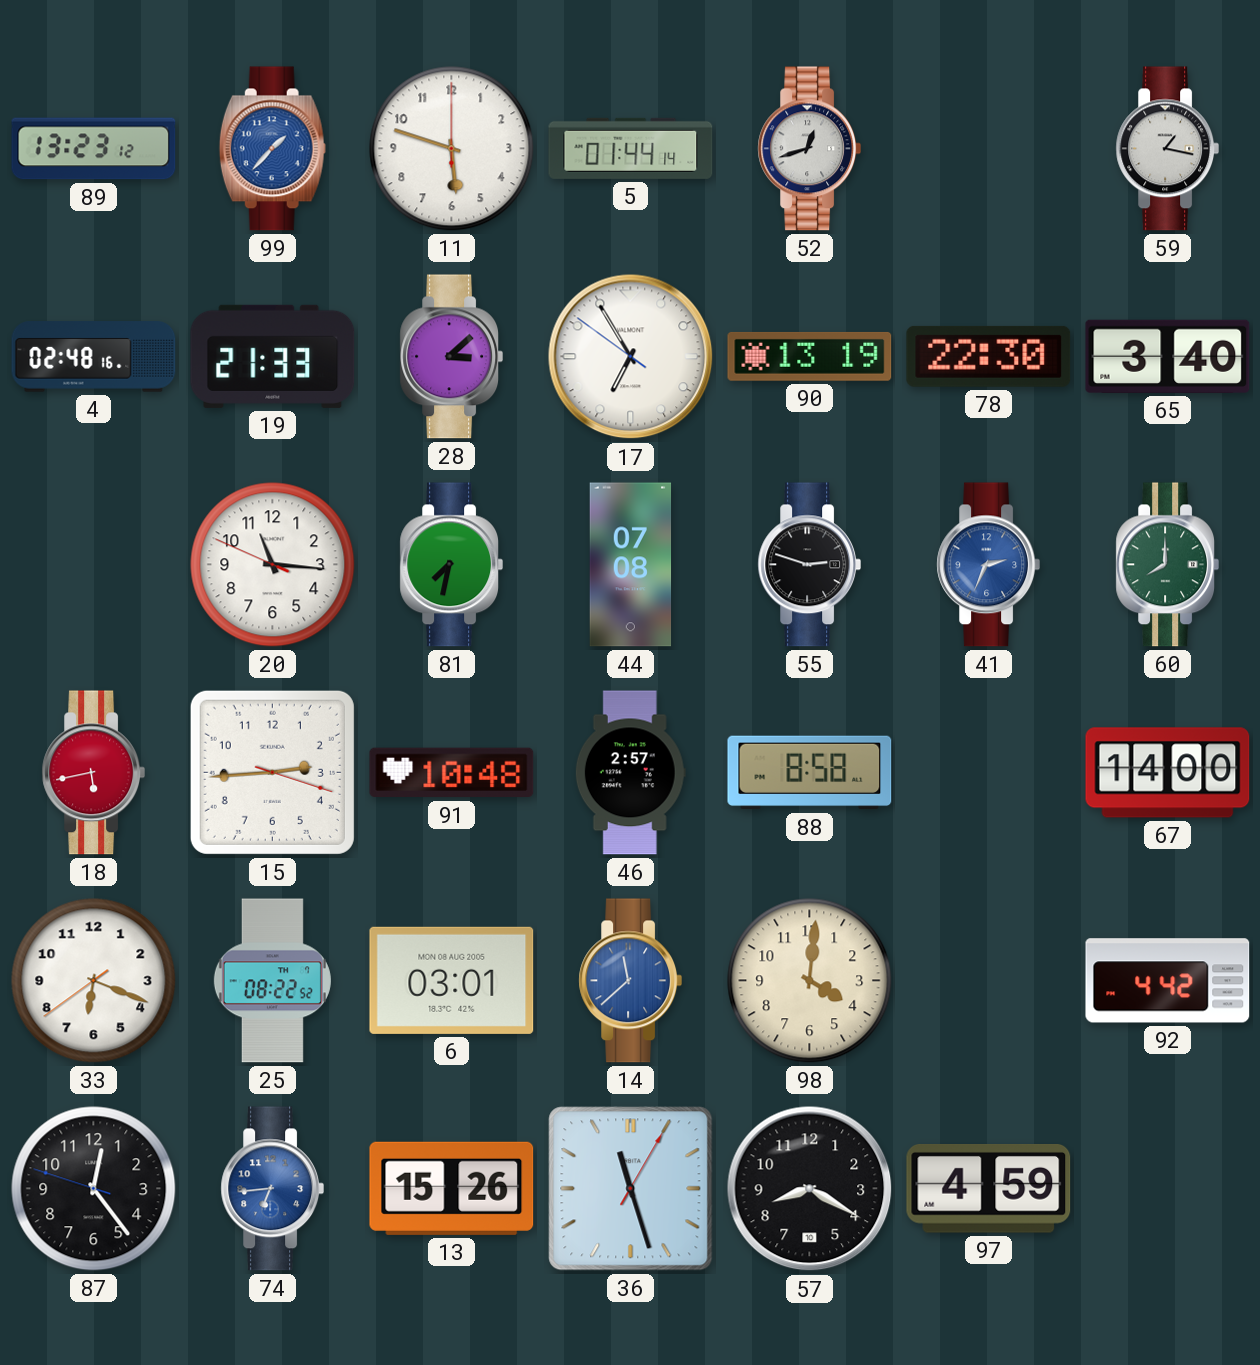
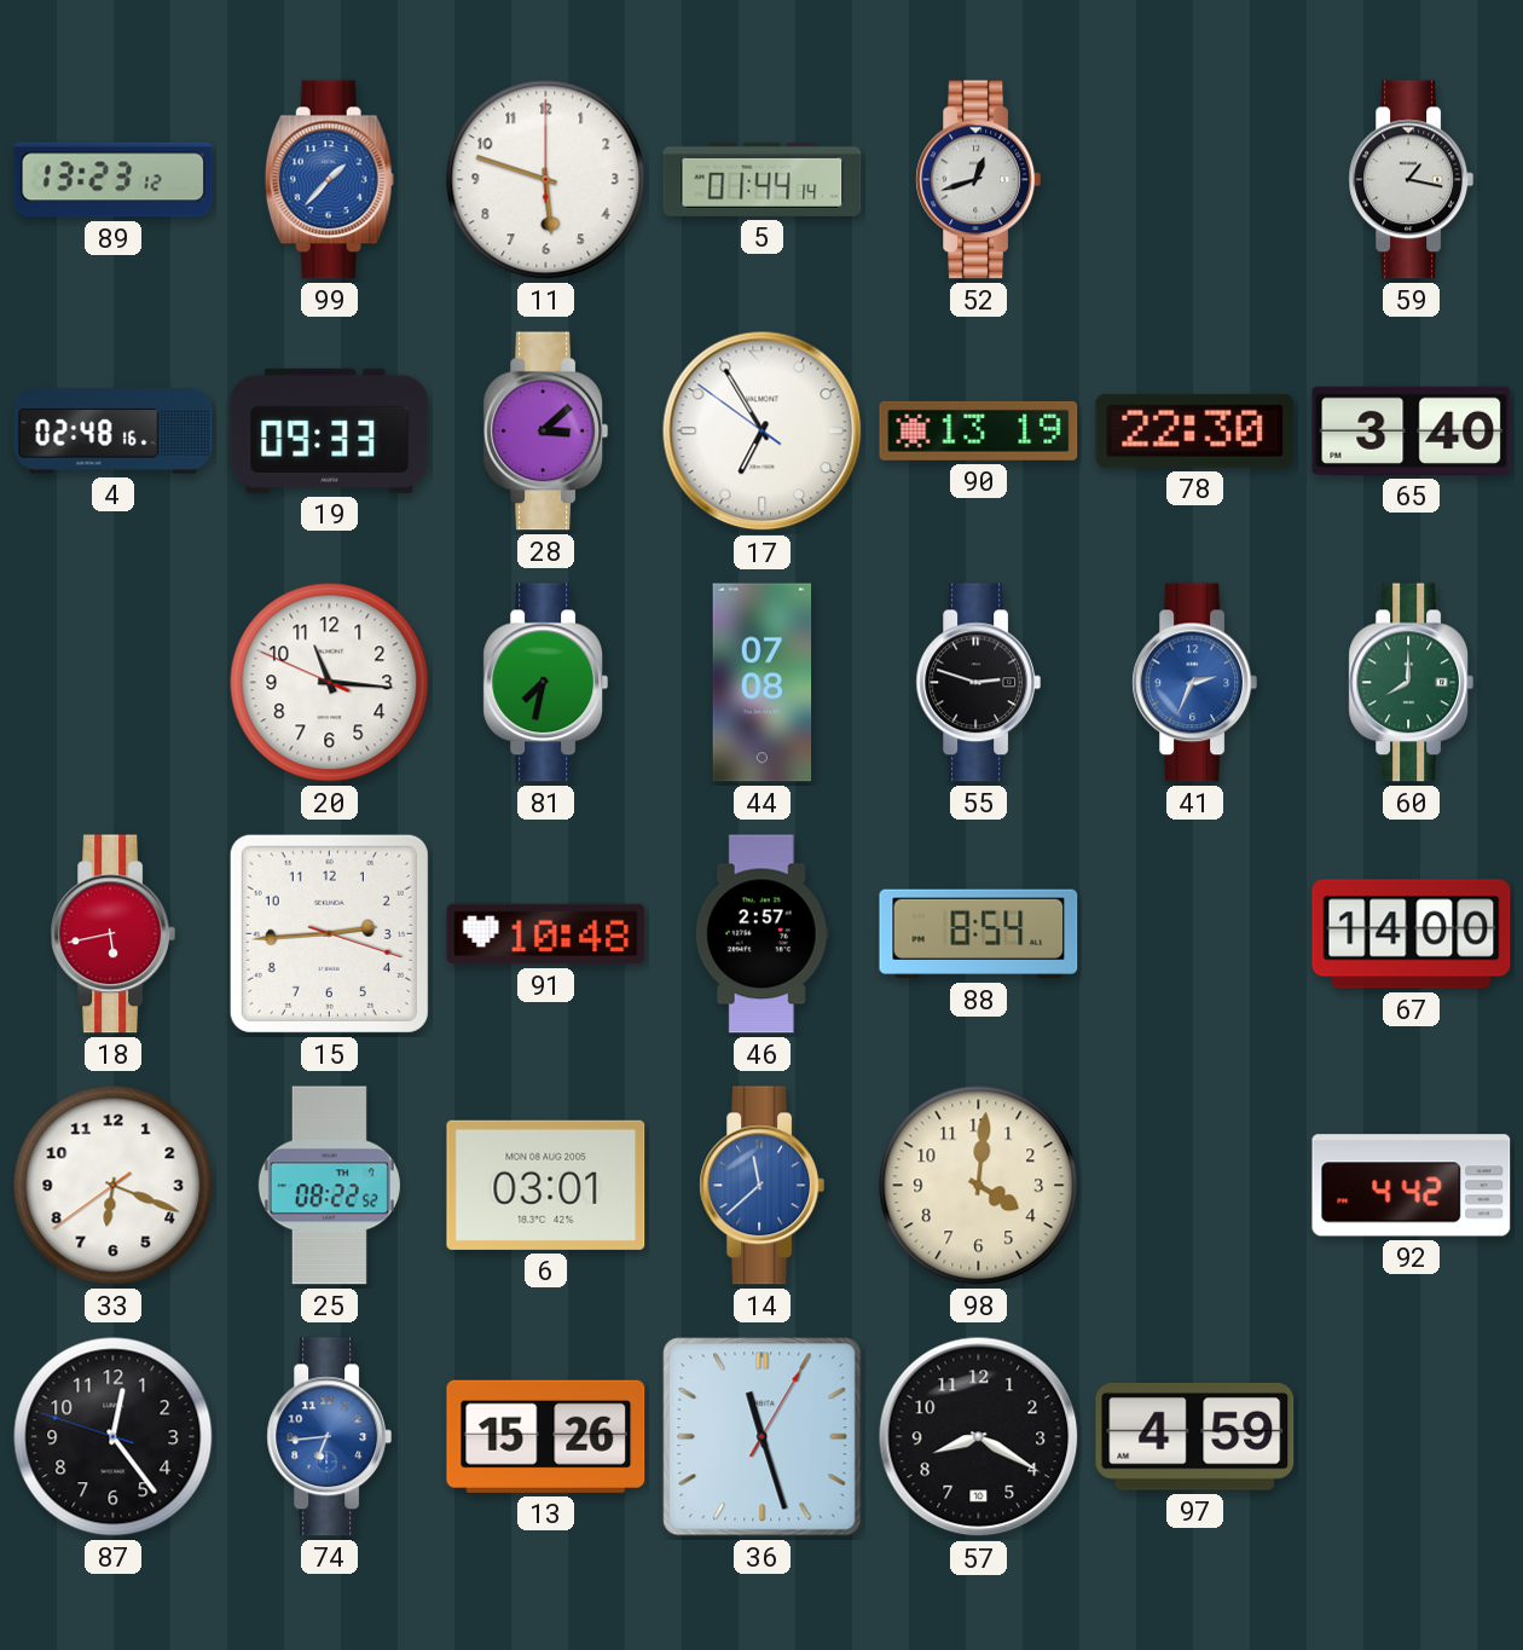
19: 21:33 -> 09:33 (330, 430)
88: 8:58 -> 8:54 (979, 934)
